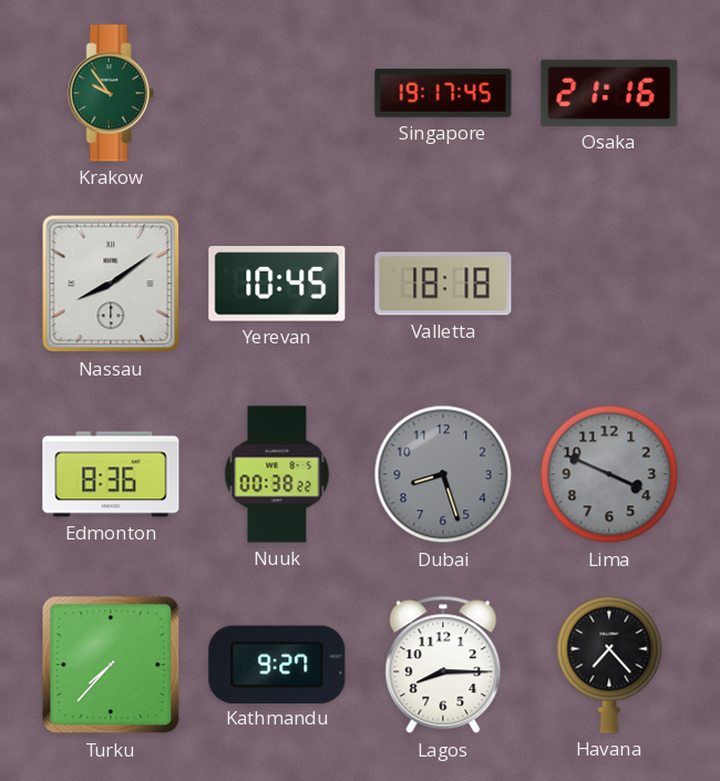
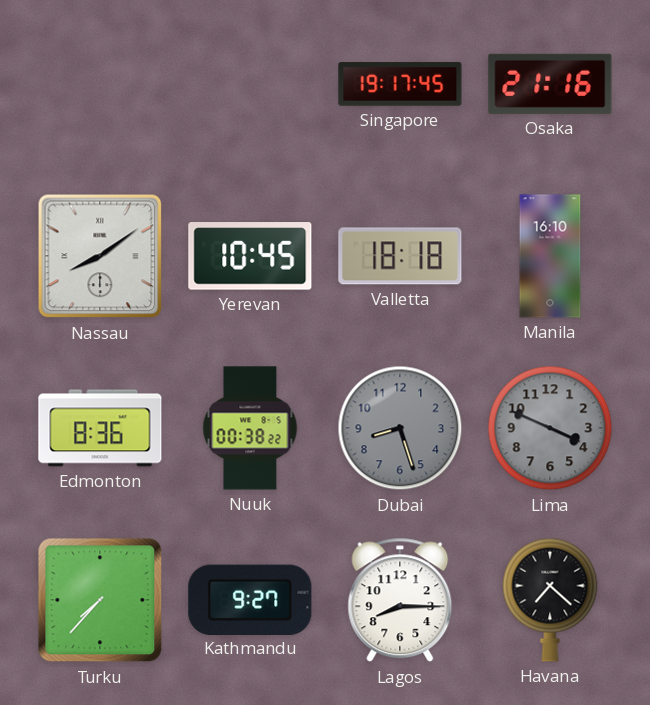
Krakow: 9:54 -> none (111, 93)
Manila: none -> 16:10 (550, 256)
Havana: 7:23 -> 7:22 (550, 600)
